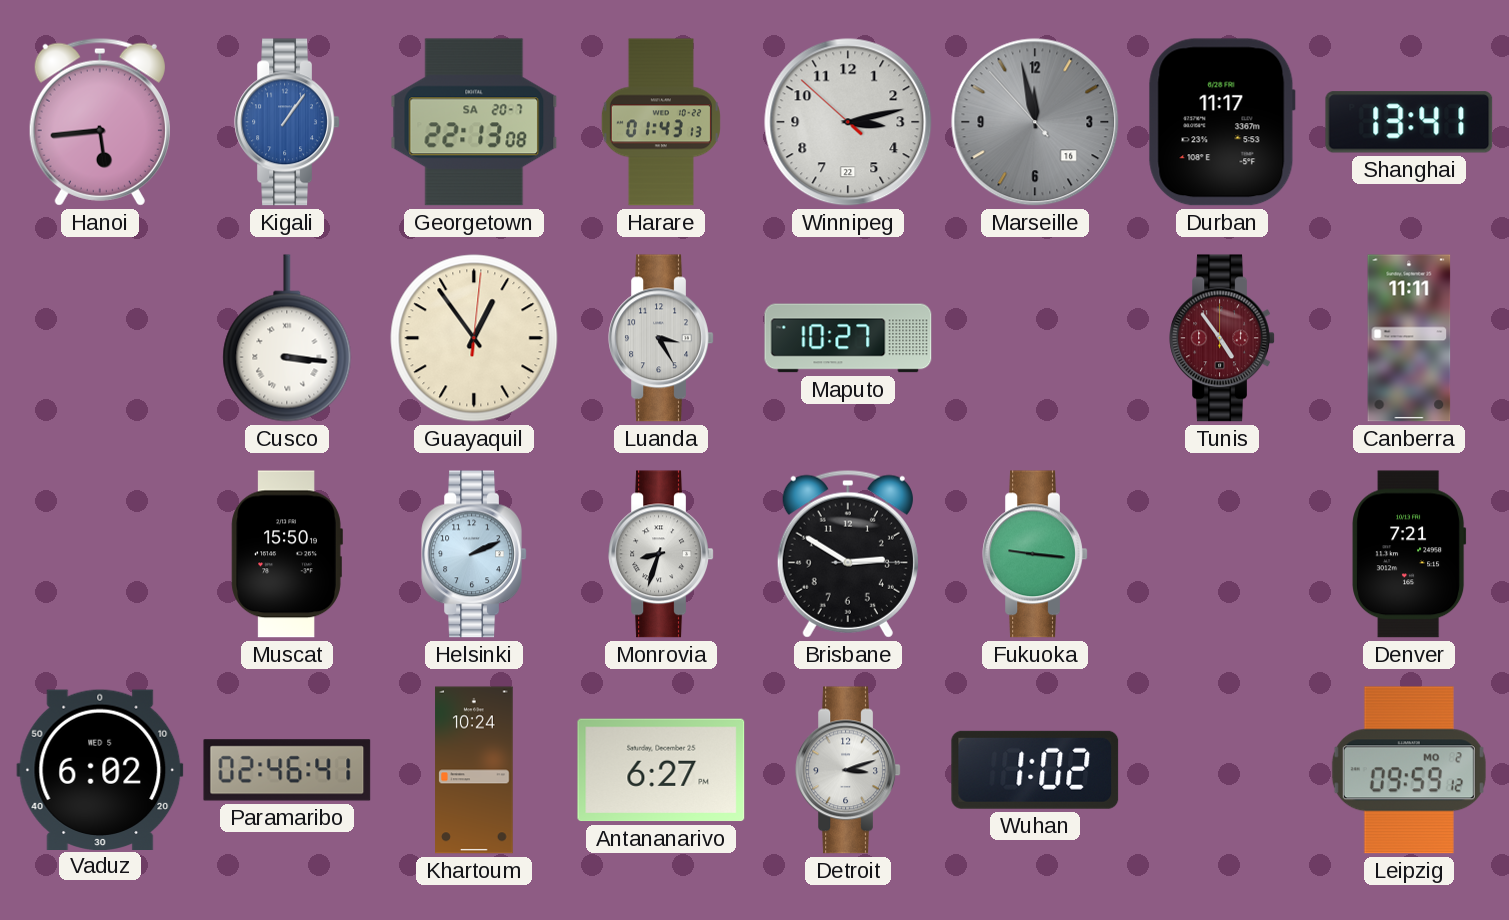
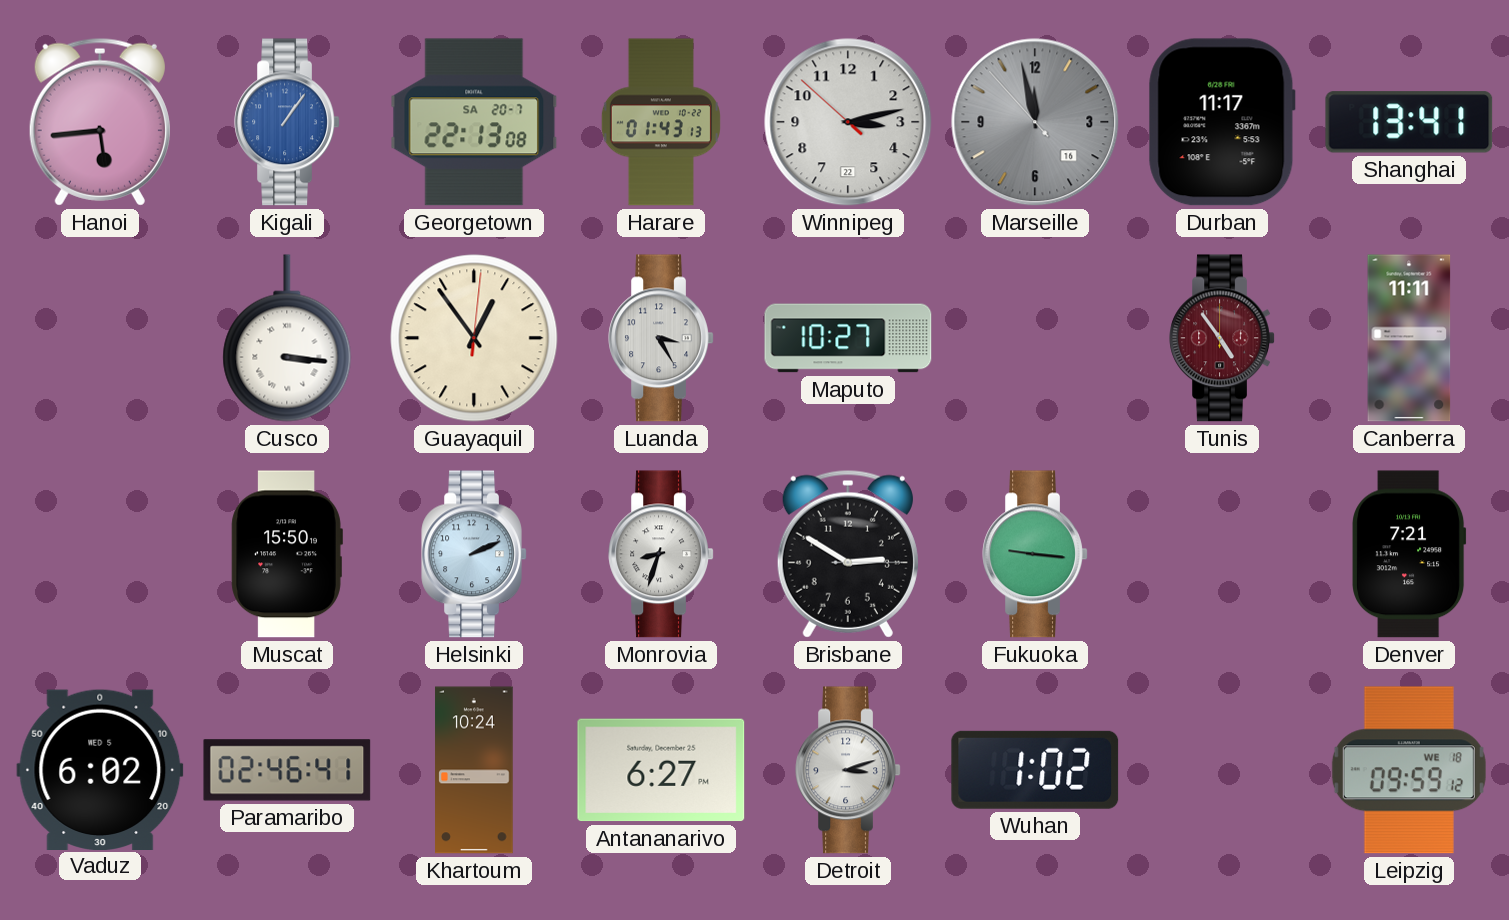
Leipzig date: MO 2 -> WE 18 (1409, 770)
